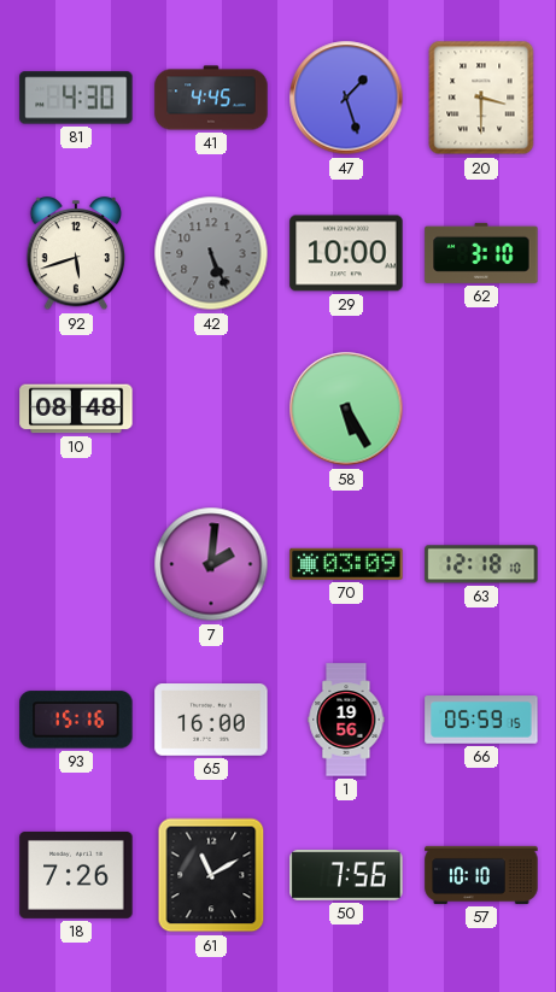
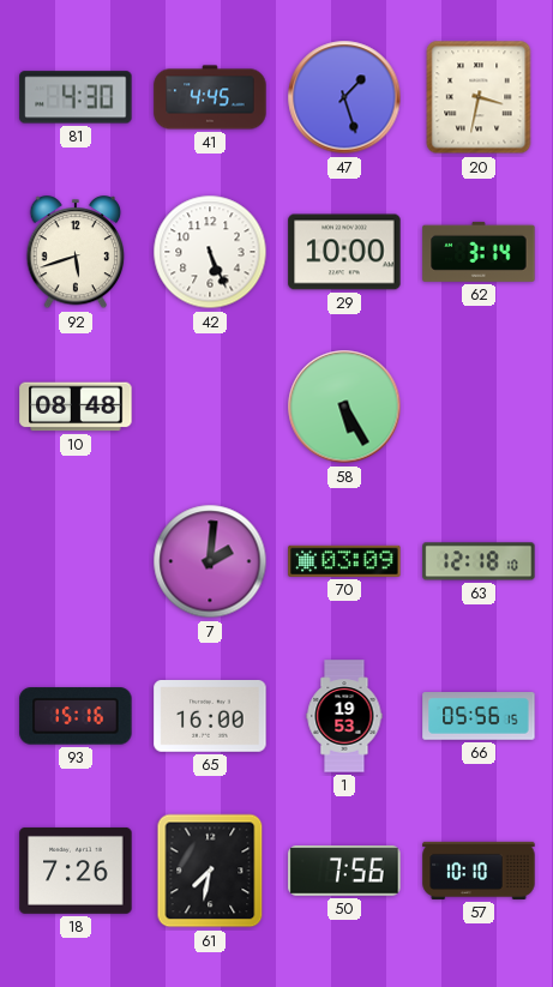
20: 3:30 -> 3:32 (479, 97)
42 dial: grey -> white (210, 252)
62: 3:10 -> 3:14 (479, 252)
1: 19:56 -> 19:53 (344, 716)
66: 05:59 -> 05:56 (479, 716)
61: 11:10 -> 7:32 (210, 871)
